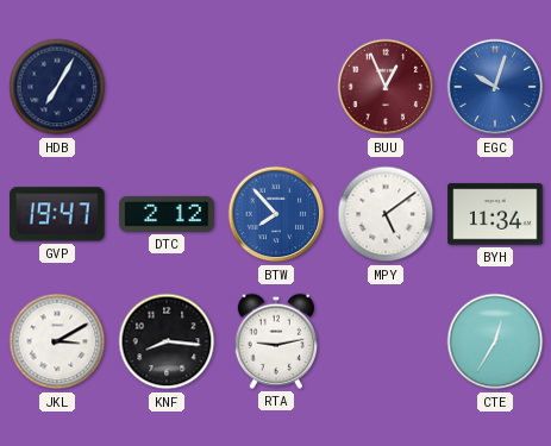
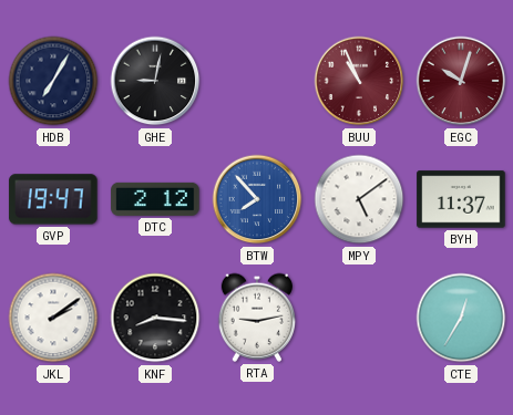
GHE: none -> 9:02 (155, 81)
BUU: 12:56 -> 10:56 (359, 81)
EGC dial: blue -> burgundy (461, 81)
BYH: 11:34 -> 11:37 (461, 199)
JKL: 3:10 -> 2:09 (53, 318)
